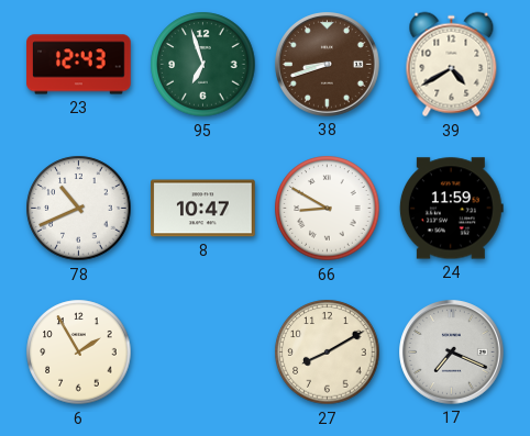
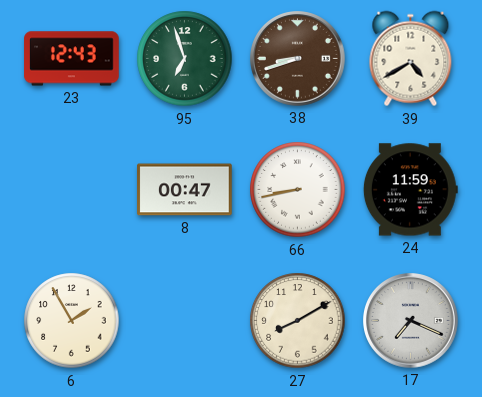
78: 10:41 -> none (79, 209)
8: 10:47 -> 00:47 (185, 190)
66: 8:50 -> 8:43 (298, 190)
